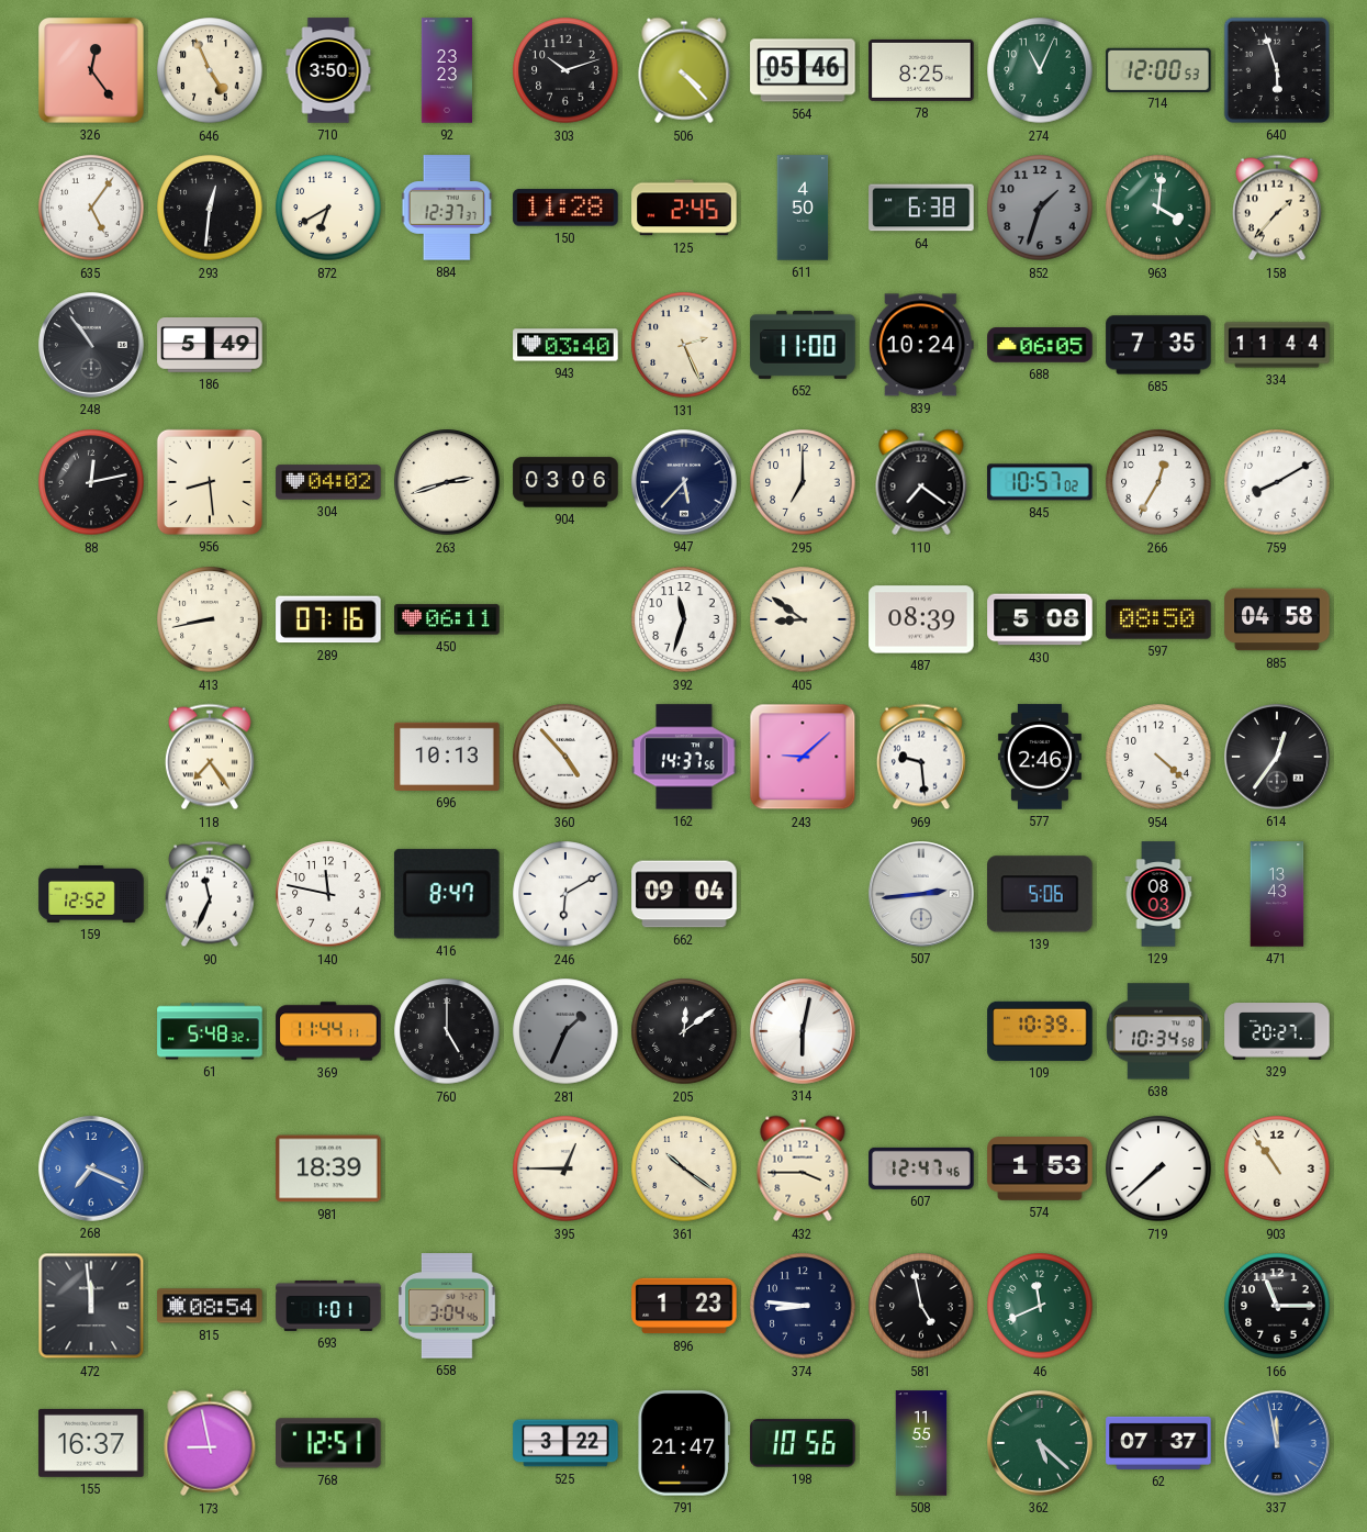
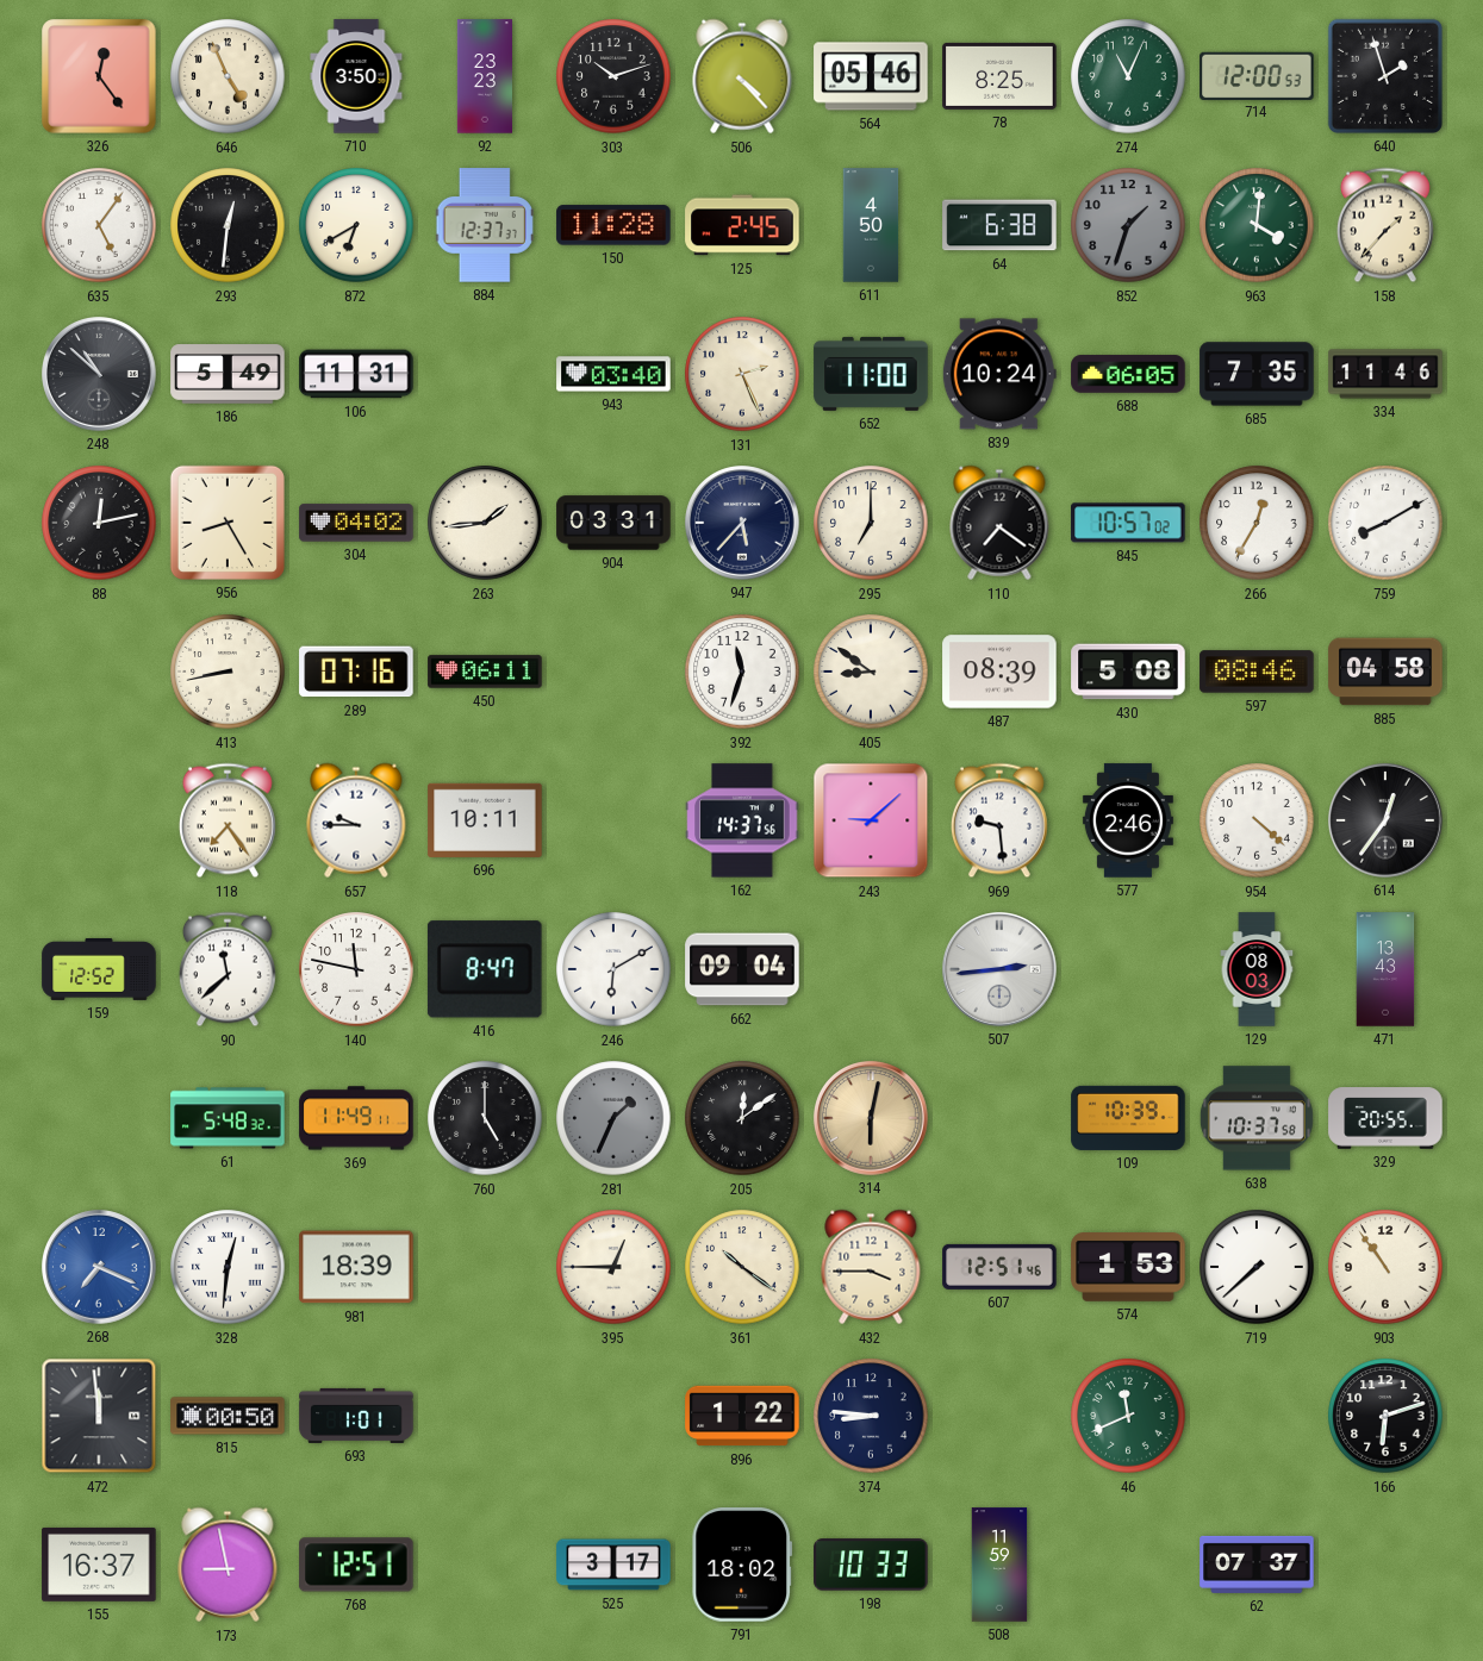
640: 5:57 -> 1:57 (1385, 76)
248: 10:54 -> 10:52 (99, 374)
106: none -> 11:31 (356, 374)
334: 11:44 -> 11:46 (1385, 374)
956: 8:29 -> 8:25 (228, 523)
263: 2:42 -> 1:44 (485, 523)
904: 03:06 -> 03:31 (613, 523)
597: 08:50 -> 08:46 (1257, 672)
657: none -> 9:45 (356, 820)
696: 10:13 -> 10:11 (485, 820)
360: 4:53 -> none (565, 757)
90: 11:34 -> 11:38 (228, 969)
139: 5:06 -> none (1040, 894)
369: 11:44 -> 11:49 (356, 1118)
314 dial: white -> champagne (871, 1118)
638: 10:34 -> 10:37 (1257, 1118)
329: 20:27 -> 20:55 (1385, 1118)
328: none -> 12:31 (228, 1267)
607: 12:47 -> 12:51 (999, 1267)
815: 08:54 -> 00:50 (228, 1416)
658: 3:04 -> none (448, 1306)
896: 1:23 -> 1:22 (742, 1416)
581: 4:58 -> none (921, 1306)
166: 11:15 -> 6:12 (1385, 1416)
525: 3:22 -> 3:17 (613, 1565)
791: 21:47 -> 18:02 (742, 1565)
198: 10:56 -> 10:33 (871, 1565)
508: 11:55 -> 11:59 (999, 1565)
362: 5:22 -> none (1040, 1443)
337: 11:58 -> none (1277, 1443)
